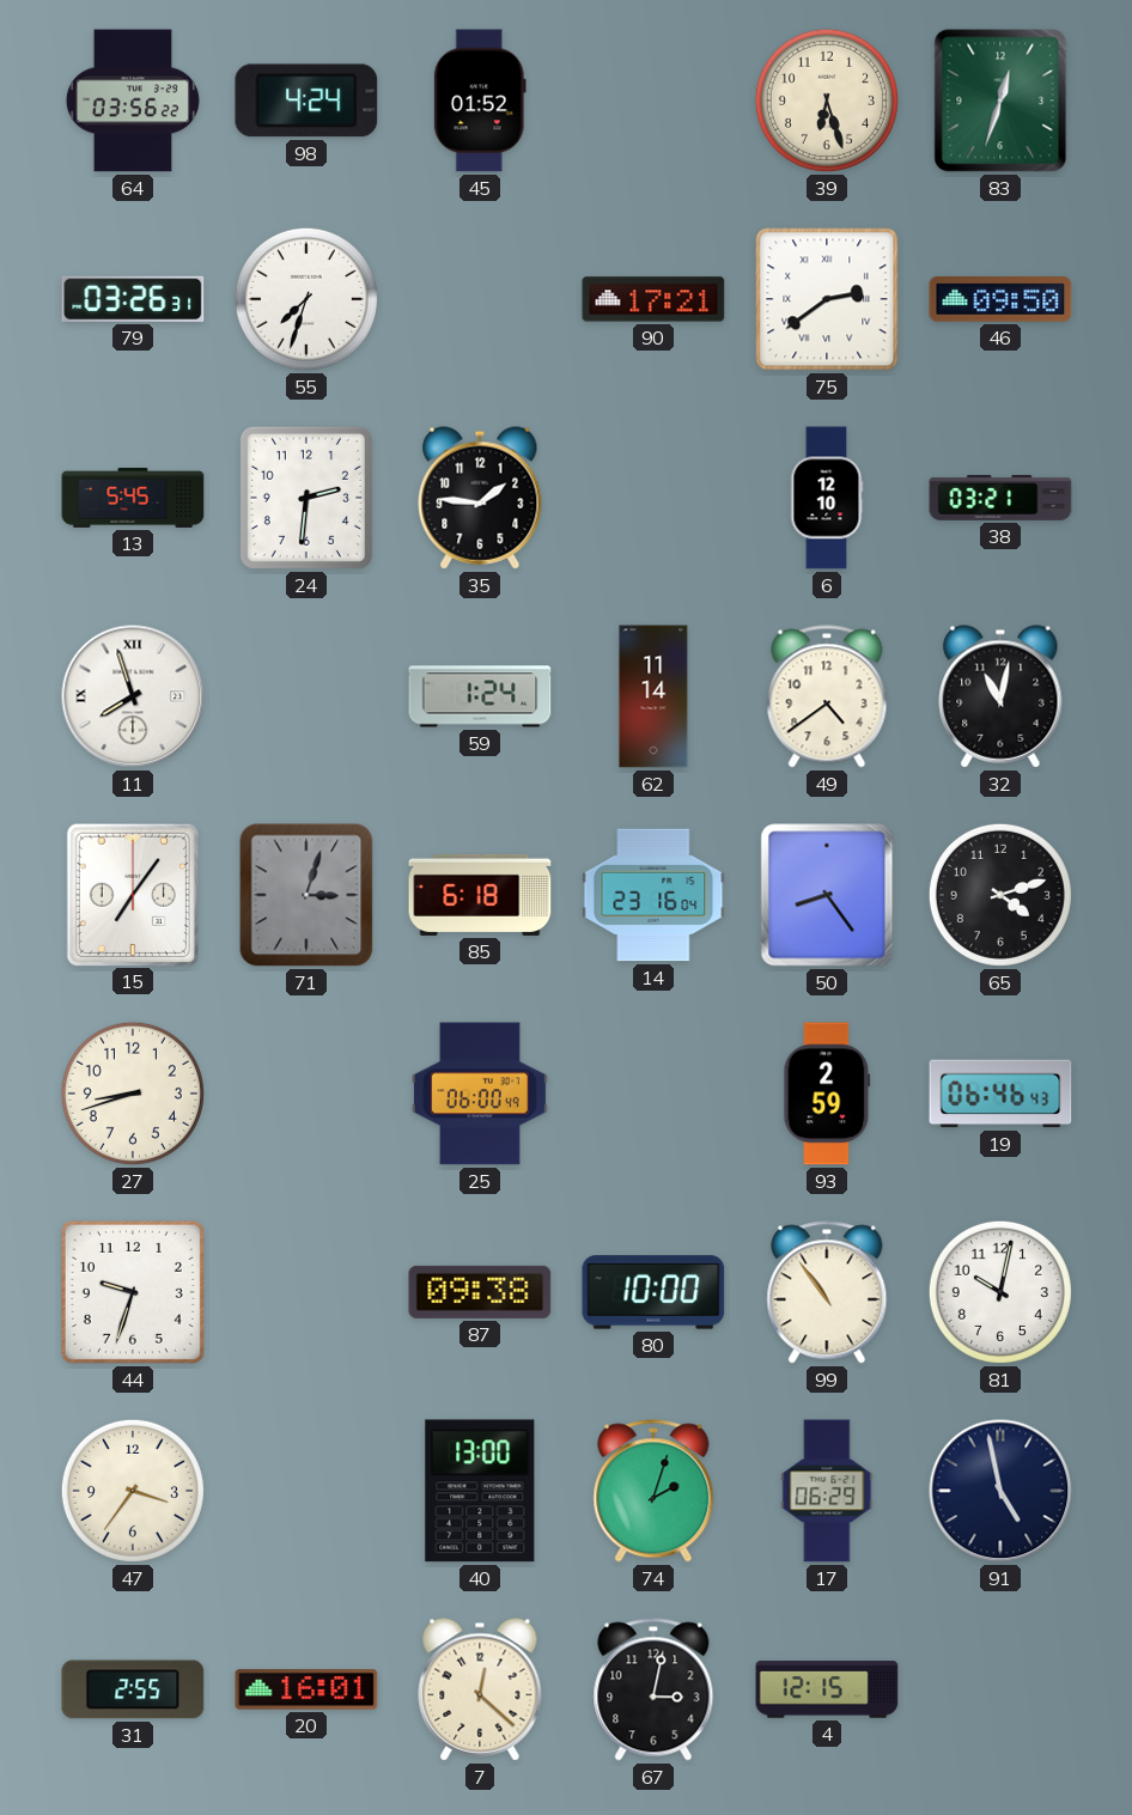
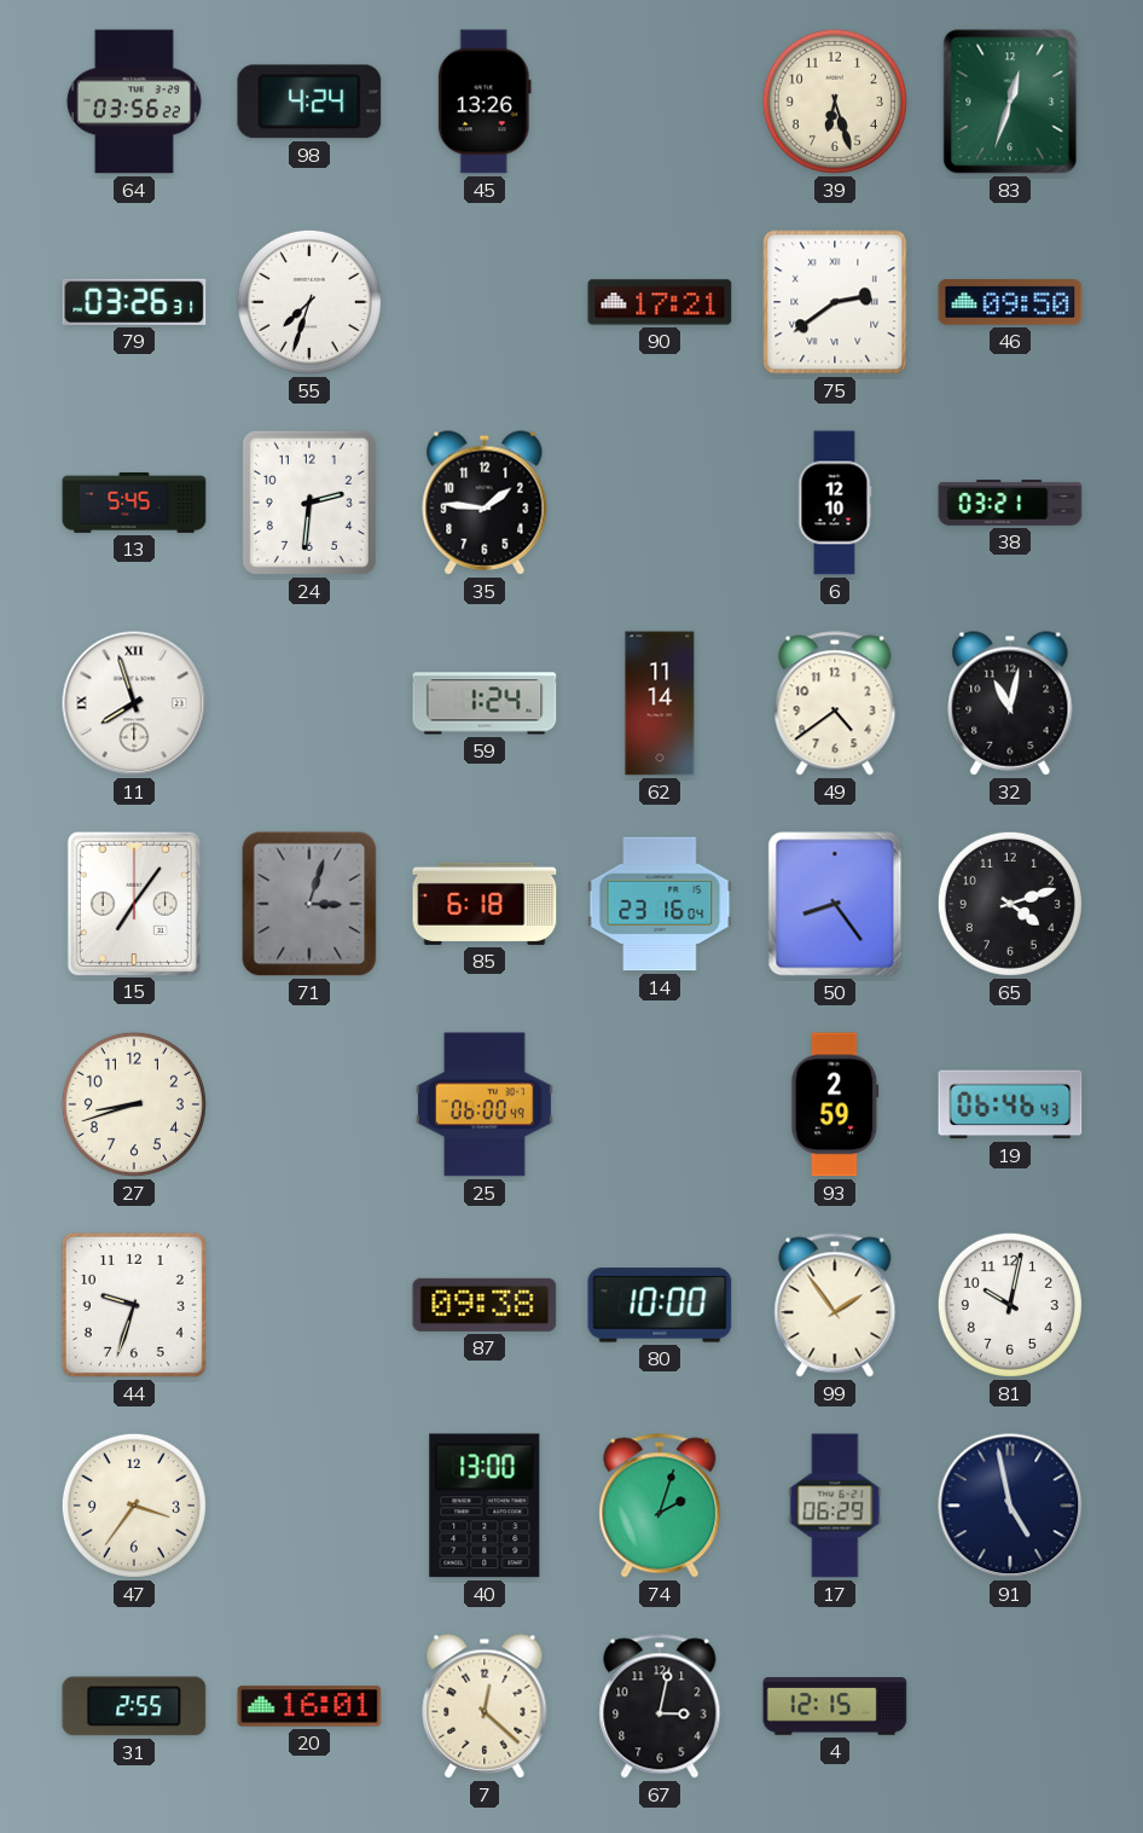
45: 01:52 -> 13:26 (485, 101)
99: 10:54 -> 1:54 (835, 1305)
